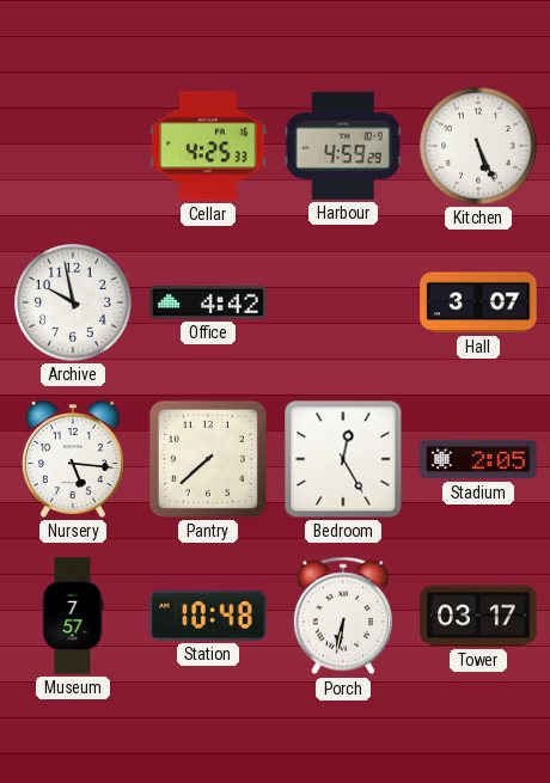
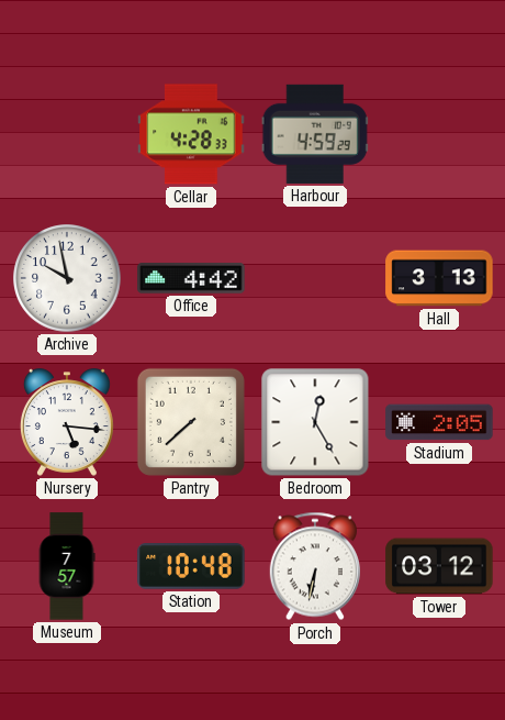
Cellar: 4:25 -> 4:28 (191, 134)
Kitchen: 5:26 -> none (478, 146)
Hall: 3:07 -> 3:13 (439, 278)
Tower: 03:17 -> 03:12 (439, 566)
